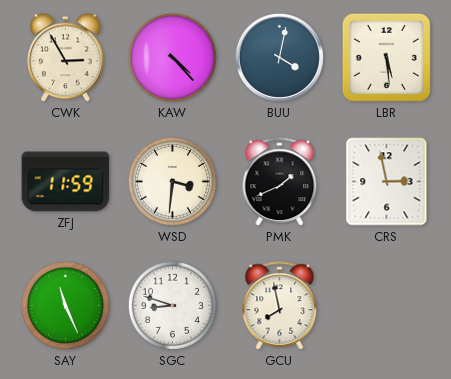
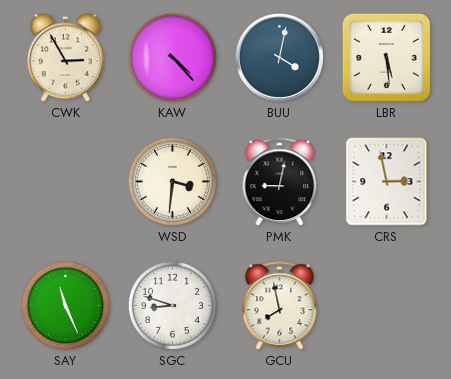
ZFJ: 11:59 -> none (66, 182)
PMK: 1:41 -> 9:02 (280, 182)
